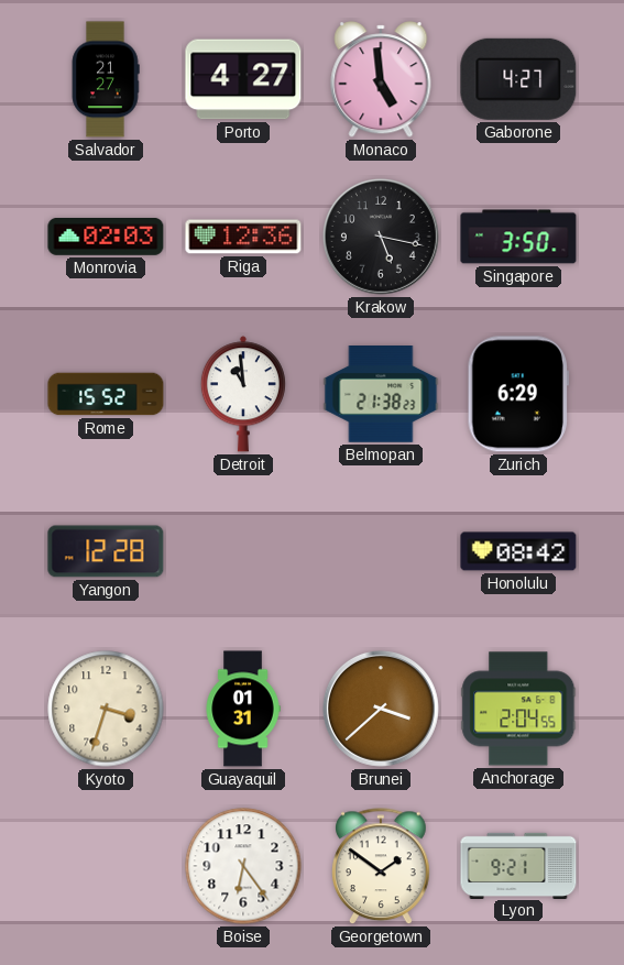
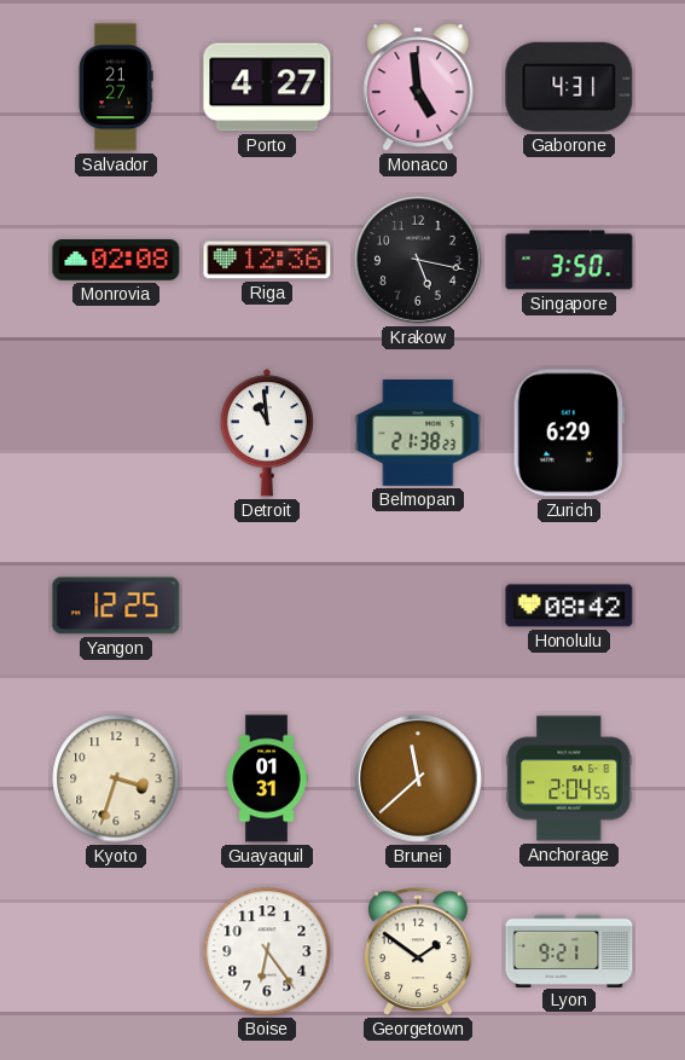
Gaborone: 4:27 -> 4:31 (569, 87)
Monrovia: 02:03 -> 02:08 (116, 261)
Rome: 15:52 -> none (106, 394)
Yangon: 12:28 -> 12:25 (116, 606)
Brunei: 3:38 -> 11:38 (418, 778)
